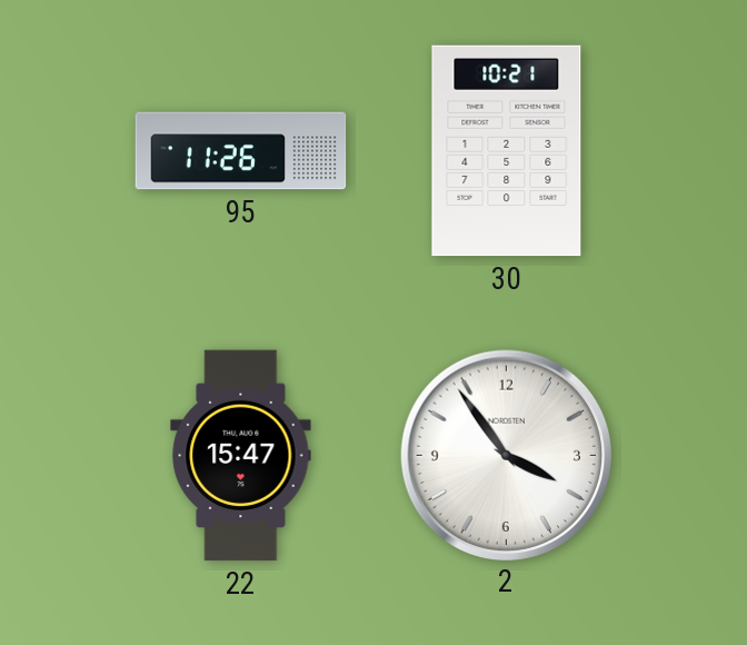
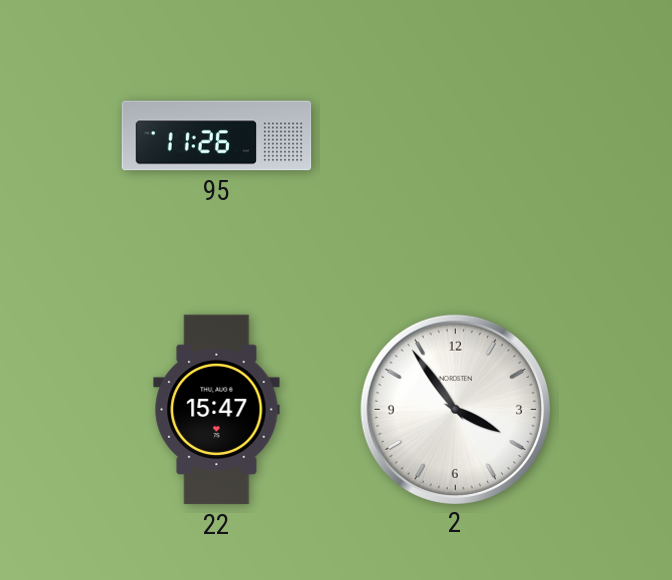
30: 10:21 -> none (507, 151)
